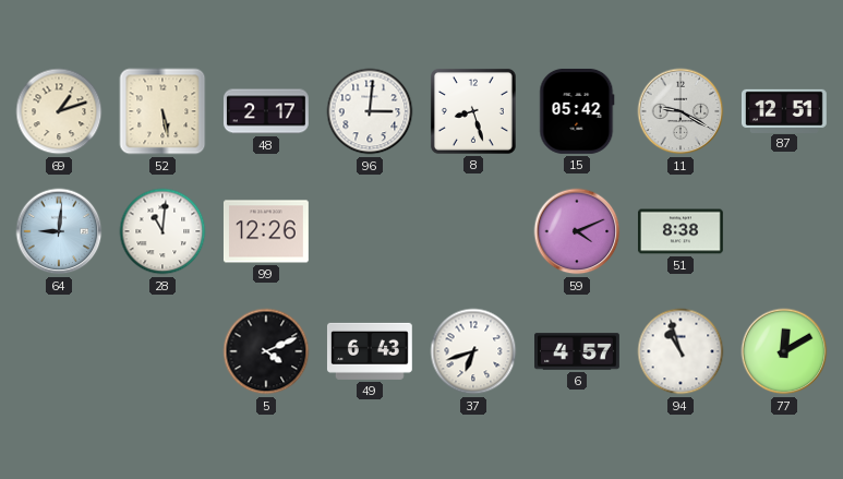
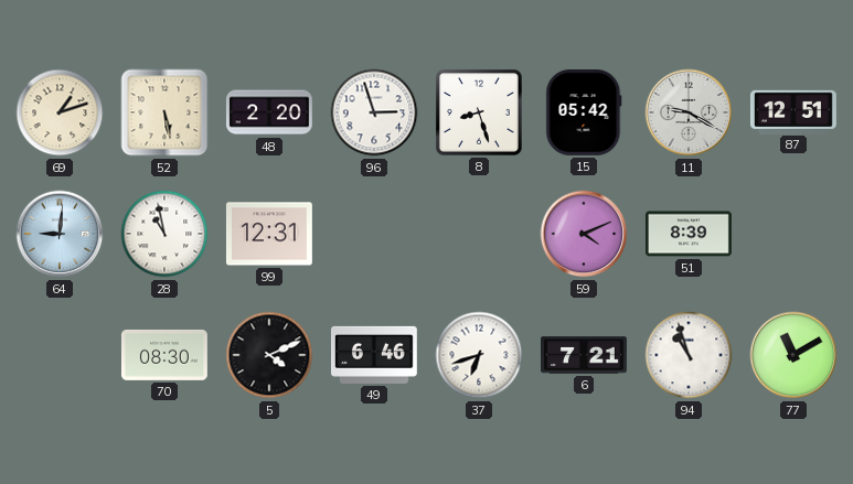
48: 2:17 -> 2:20 (269, 112)
96: 3:01 -> 2:57 (374, 112)
28: 11:01 -> 10:58 (164, 234)
99: 12:26 -> 12:31 (269, 234)
51: 8:38 -> 8:39 (689, 234)
70: none -> 08:30 (164, 355)
49: 6:43 -> 6:46 (374, 355)
6: 4:57 -> 7:21 (585, 355)
77: 12:10 -> 11:10 (793, 355)
